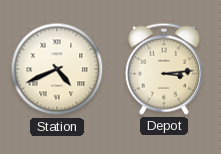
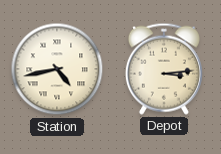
Station: 4:41 -> 4:43 (57, 69)
